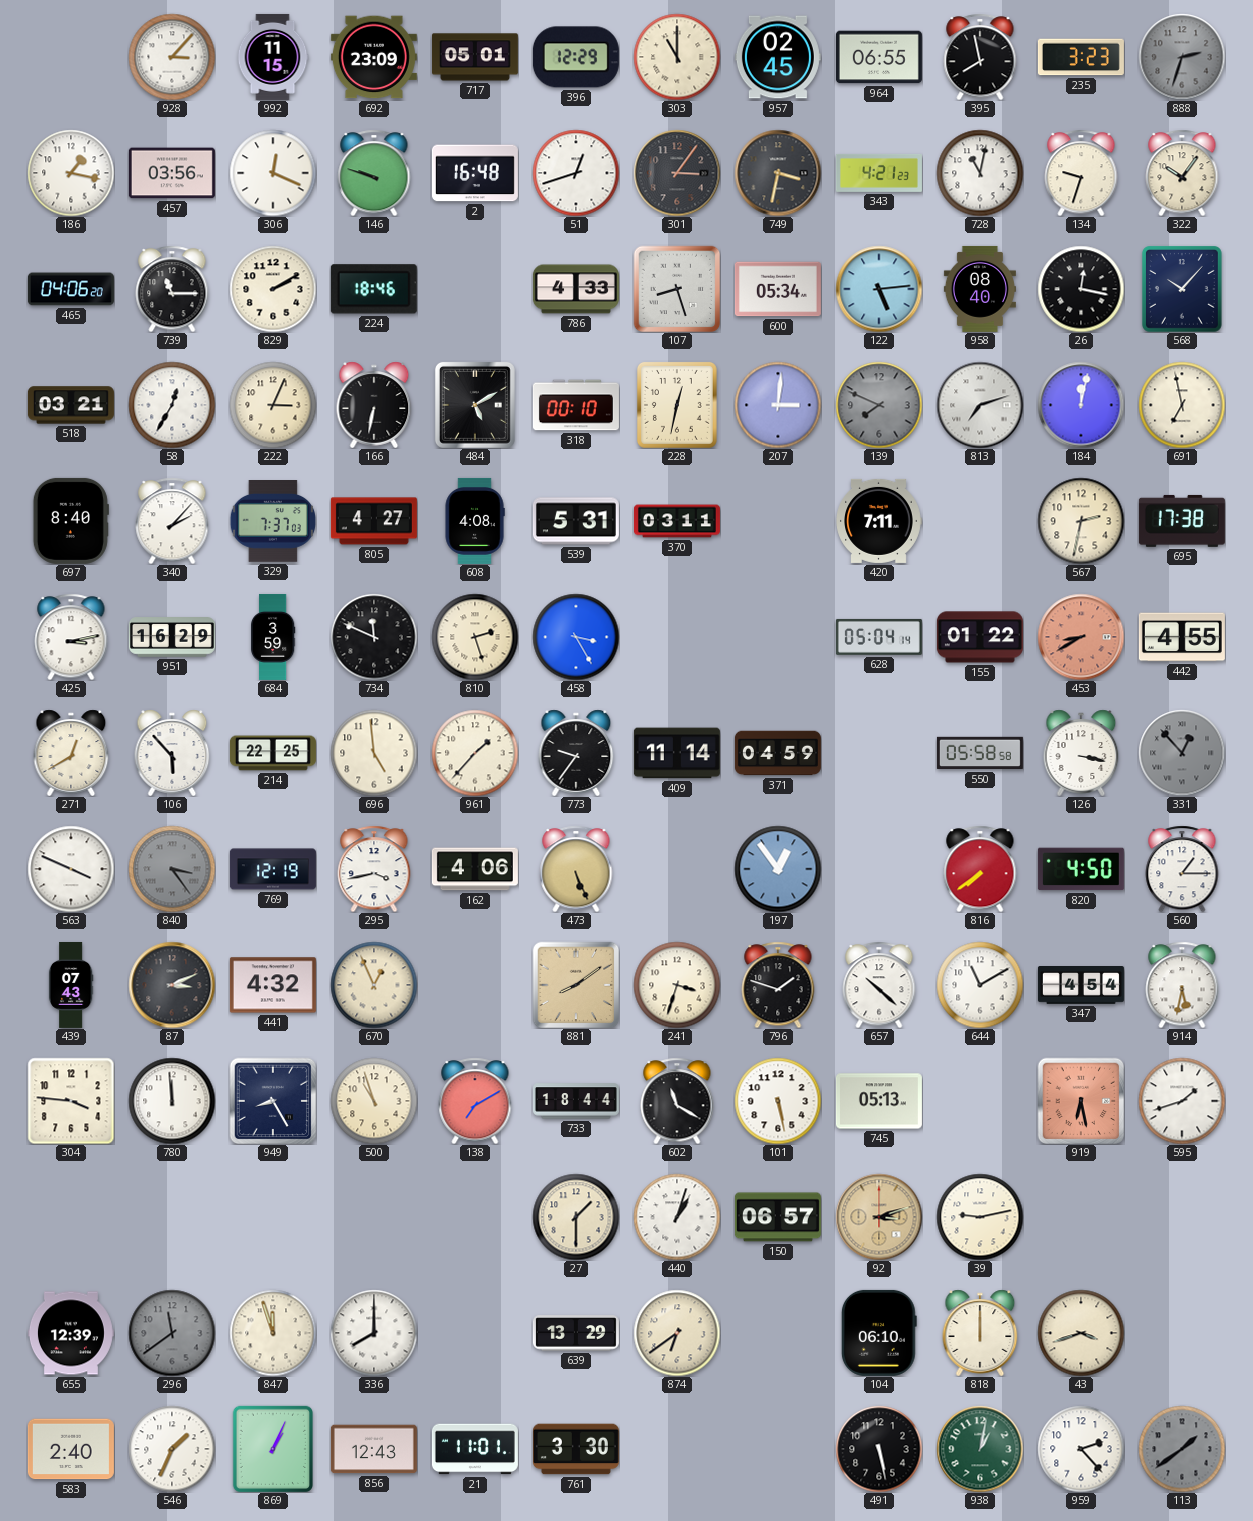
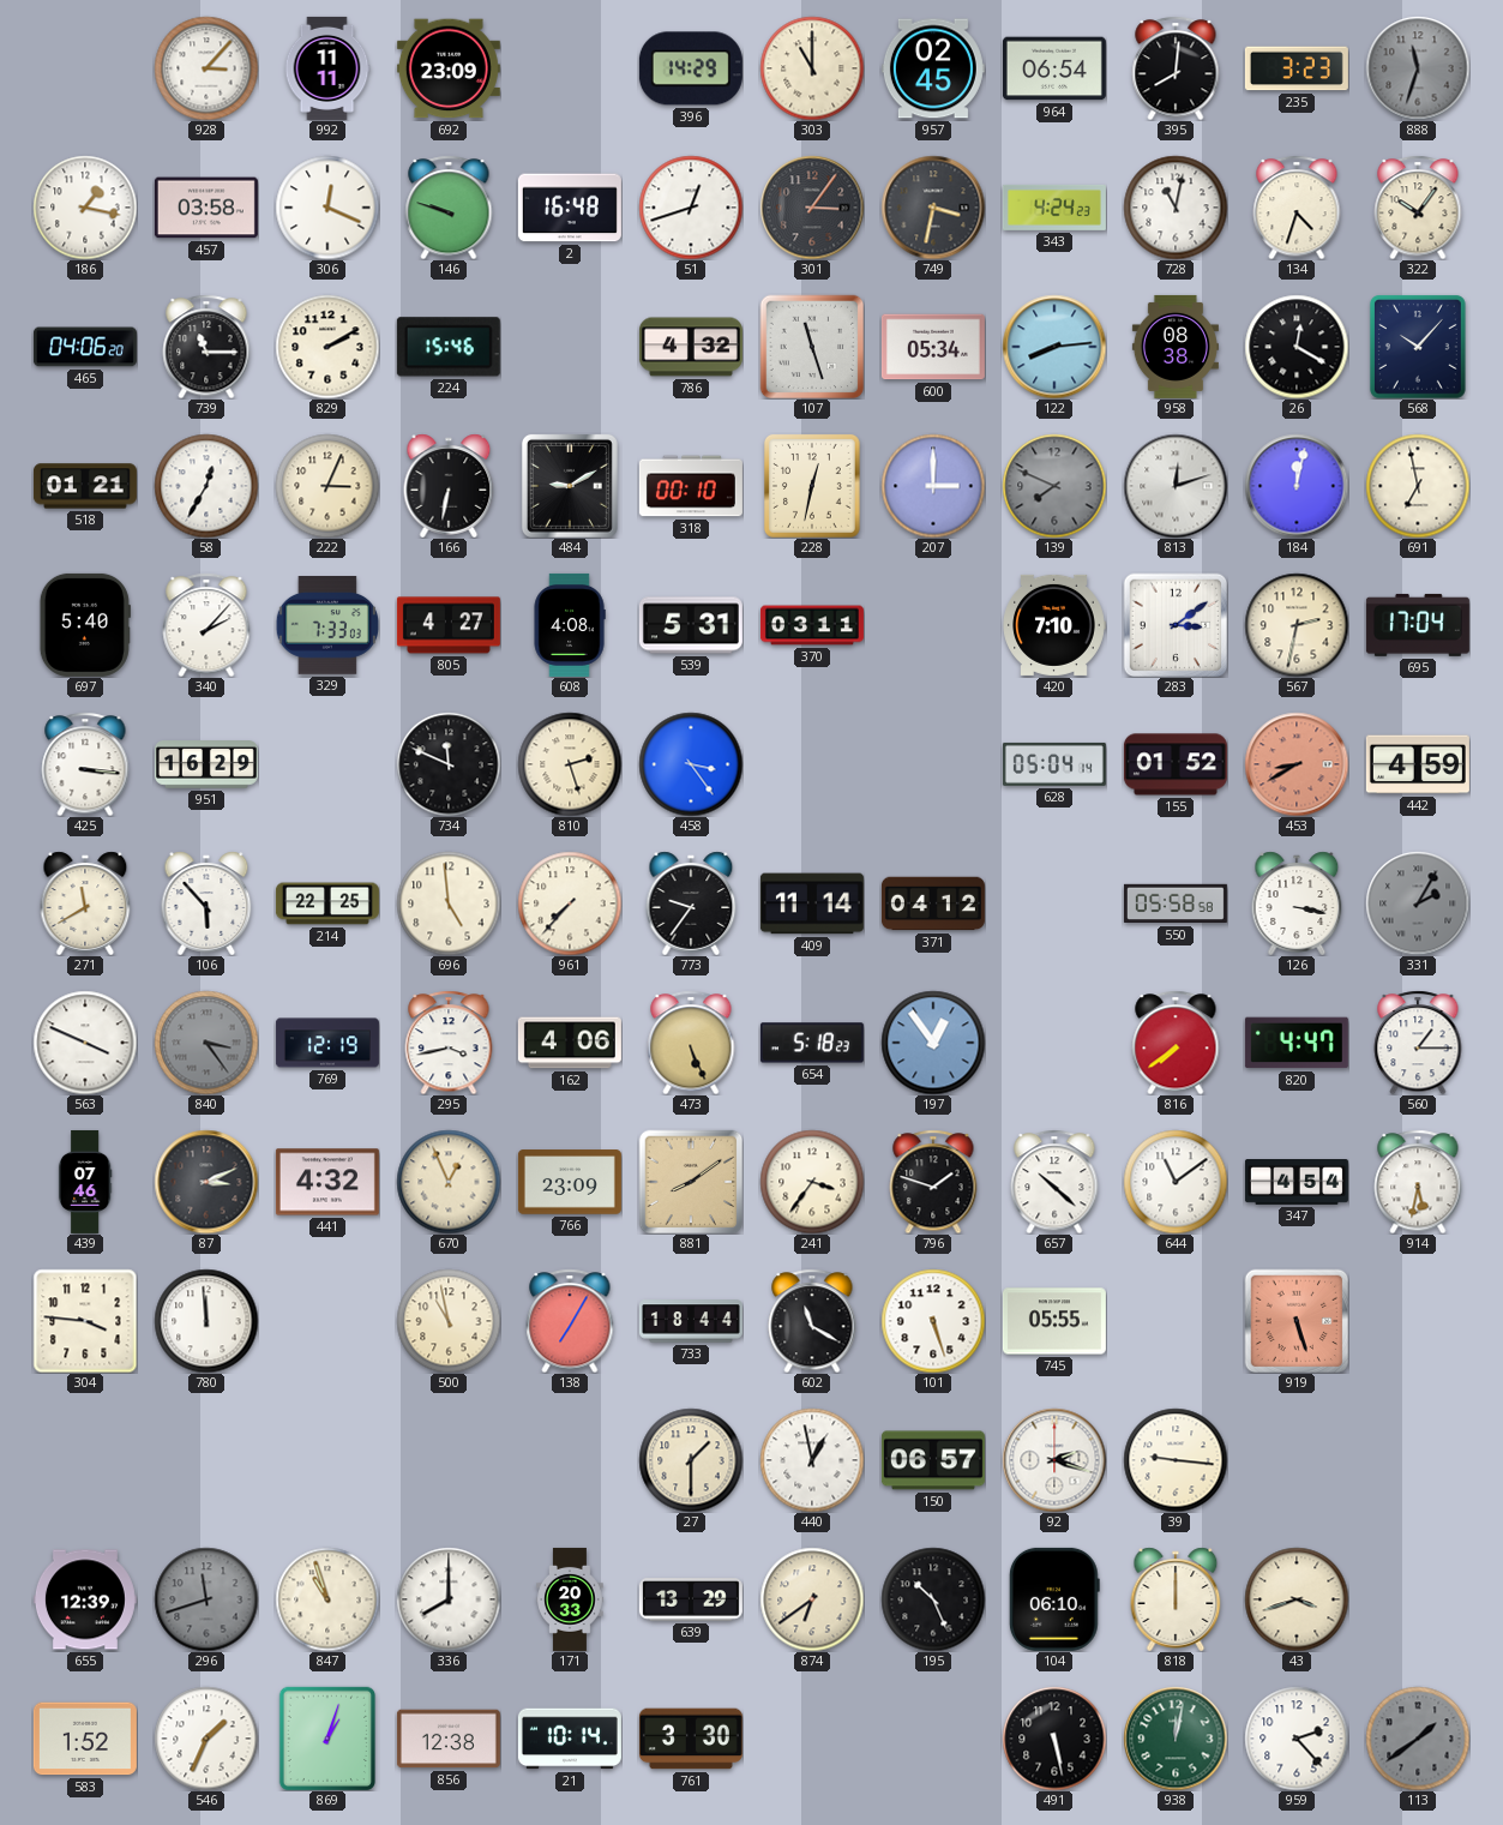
992: 11:15 -> 11:11 (327, 68)
717: 05:01 -> none (475, 57)
396: 12:29 -> 14:29 (691, 68)
964: 06:55 -> 06:54 (1054, 68)
395: 7:58 -> 8:01 (1176, 68)
888: 2:33 -> 11:33 (1418, 68)
457: 03:56 -> 03:58 (206, 208)
343: 4:21 -> 4:24 (1054, 208)
134: 9:33 -> 4:33 (1297, 208)
224: 18:46 -> 15:46 (449, 347)
786: 4:33 -> 4:32 (691, 347)
107: 8:27 -> 11:27 (812, 347)
122: 5:14 -> 8:14 (1054, 347)
958: 08:40 -> 08:38 (1176, 347)
26: 12:17 -> 12:20 (1297, 347)
518: 03:21 -> 01:21 (85, 486)
484: 5:10 -> 9:10 (570, 486)
207: 3:01 -> 3:00 (933, 486)
813: 7:12 -> 12:12 (1176, 486)
697: 8:40 -> 5:40 (85, 625)
329: 7:37 -> 7:33 (327, 626)
420: 7:11 -> 7:10 (1054, 625)
283: none -> 3:09 (1176, 625)
695: 17:38 -> 17:04 (1418, 625)
425: 3:13 -> 3:16 (85, 764)
684: 3:59 -> none (273, 637)
458: 3:25 -> 3:24 (691, 764)
155: 01:22 -> 01:52 (1176, 764)
442: 4:55 -> 4:59 (1418, 764)
271: 12:40 -> 11:40 (85, 904)
961: 1:37 -> 7:37 (570, 904)
371: 04:59 -> 04:12 (933, 904)
331: 12:53 -> 2:05 (1418, 904)
654: none -> 5:18 (812, 1043)
820: 4:50 -> 4:47 (1297, 1043)
439: 07:43 -> 07:46 (85, 1182)
766: none -> 23:09 (570, 1182)
241: 3:33 -> 3:36 (812, 1182)
644: 11:10 -> 11:09 (1176, 1182)
949: 8:25 -> none (273, 1101)
500: 10:57 -> 10:58 (449, 1321)
138: 7:10 -> 7:05 (570, 1321)
101: 5:28 -> 5:27 (933, 1321)
745: 05:13 -> 05:55 (1054, 1321)
919: 6:28 -> 5:27 (1297, 1321)
595: 1:42 -> none (1182, 1101)
440: 1:03 -> 12:58 (812, 1460)
92: 3:12 -> 2:18 (1054, 1460)
92 dial: champagne -> white (1054, 1460)
39: 9:13 -> 9:16 (1176, 1460)
296: 11:39 -> 11:42 (206, 1599)
847: 11:57 -> 10:57 (327, 1599)
171: none -> 20:33 (570, 1599)
195: none -> 10:26 (933, 1599)
583: 2:40 -> 1:52 (85, 1739)
869: 1:04 -> 1:03 (326, 1739)
856: 12:43 -> 12:38 (449, 1739)
21: 11:01 -> 10:14 (570, 1739)
938: 1:02 -> 12:02 (1176, 1739)
